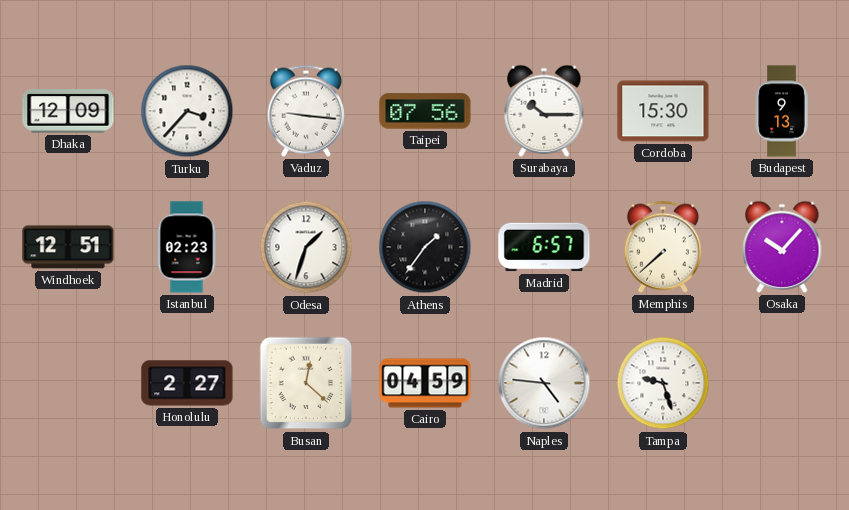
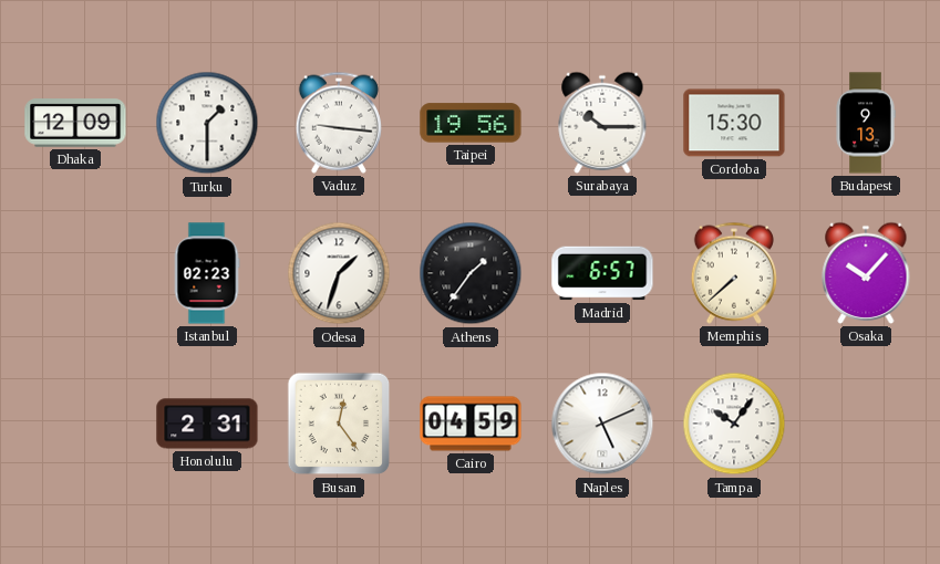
Turku: 3:37 -> 1:30 (207, 123)
Taipei: 07:56 -> 19:56 (471, 123)
Windhoek: 12:51 -> none (68, 247)
Honolulu: 2:27 -> 2:31 (207, 424)
Busan: 12:22 -> 12:24 (339, 424)
Naples: 4:46 -> 5:11 (602, 424)
Tampa: 9:27 -> 10:06 (734, 424)
